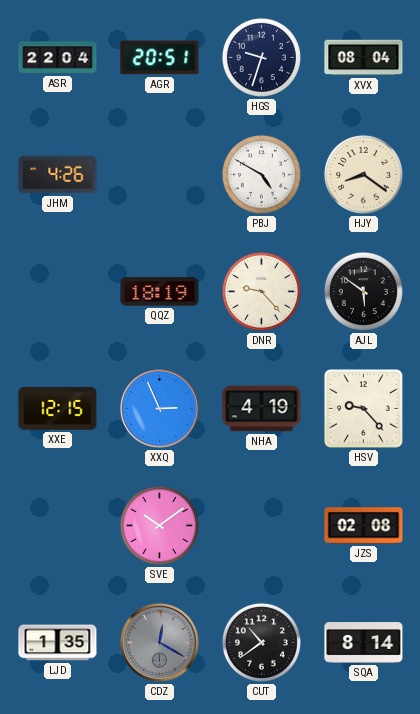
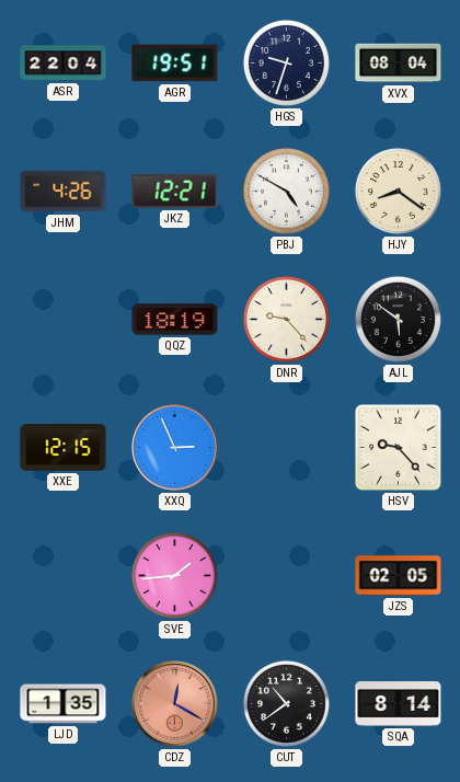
AGR: 20:51 -> 19:51 (175, 64)
JKZ: none -> 12:21 (175, 191)
NHA: 4:19 -> none (262, 409)
SVE: 10:09 -> 1:44 (174, 575)
JZS: 02:08 -> 02:05 (399, 576)
CDZ dial: grey -> salmon (175, 704)
